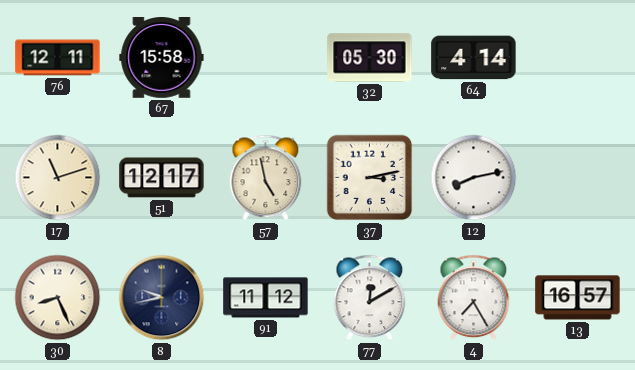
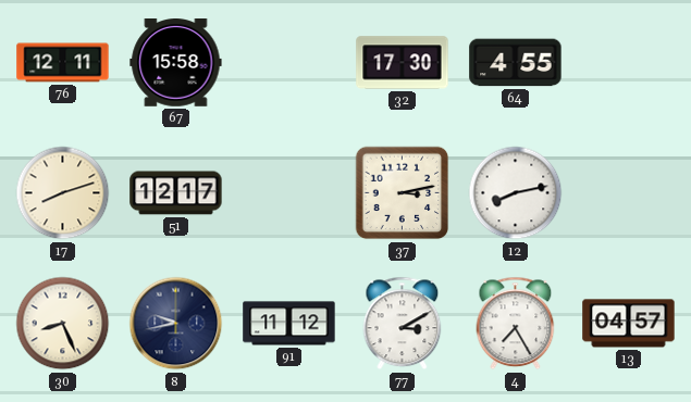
32: 05:30 -> 17:30 (403, 63)
64: 4:14 -> 4:55 (516, 63)
17: 11:12 -> 8:12 (63, 193)
57: 4:58 -> none (266, 178)
77: 12:10 -> 3:10 (403, 324)
13: 16:57 -> 04:57 (629, 324)
